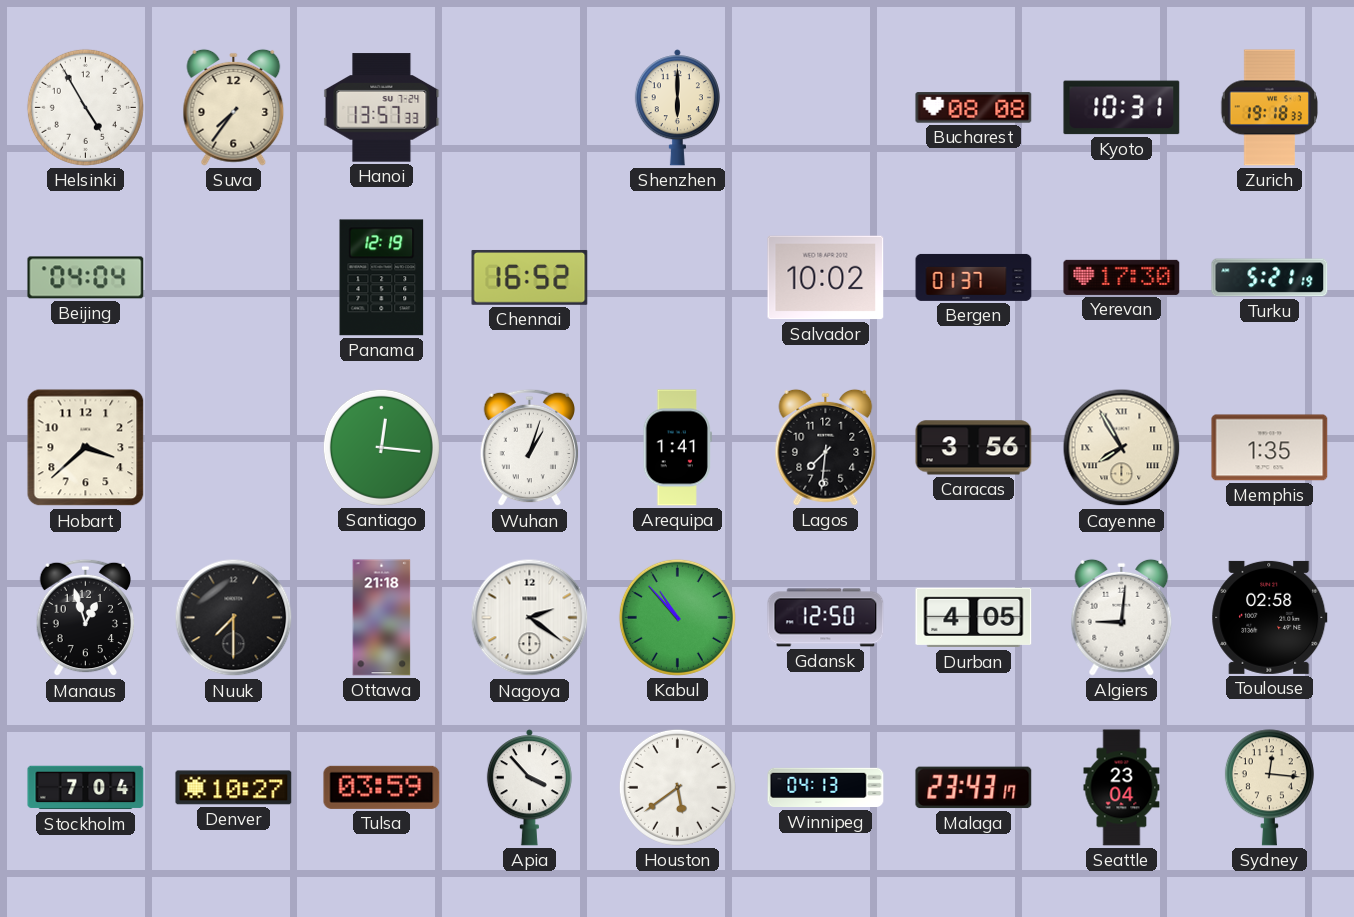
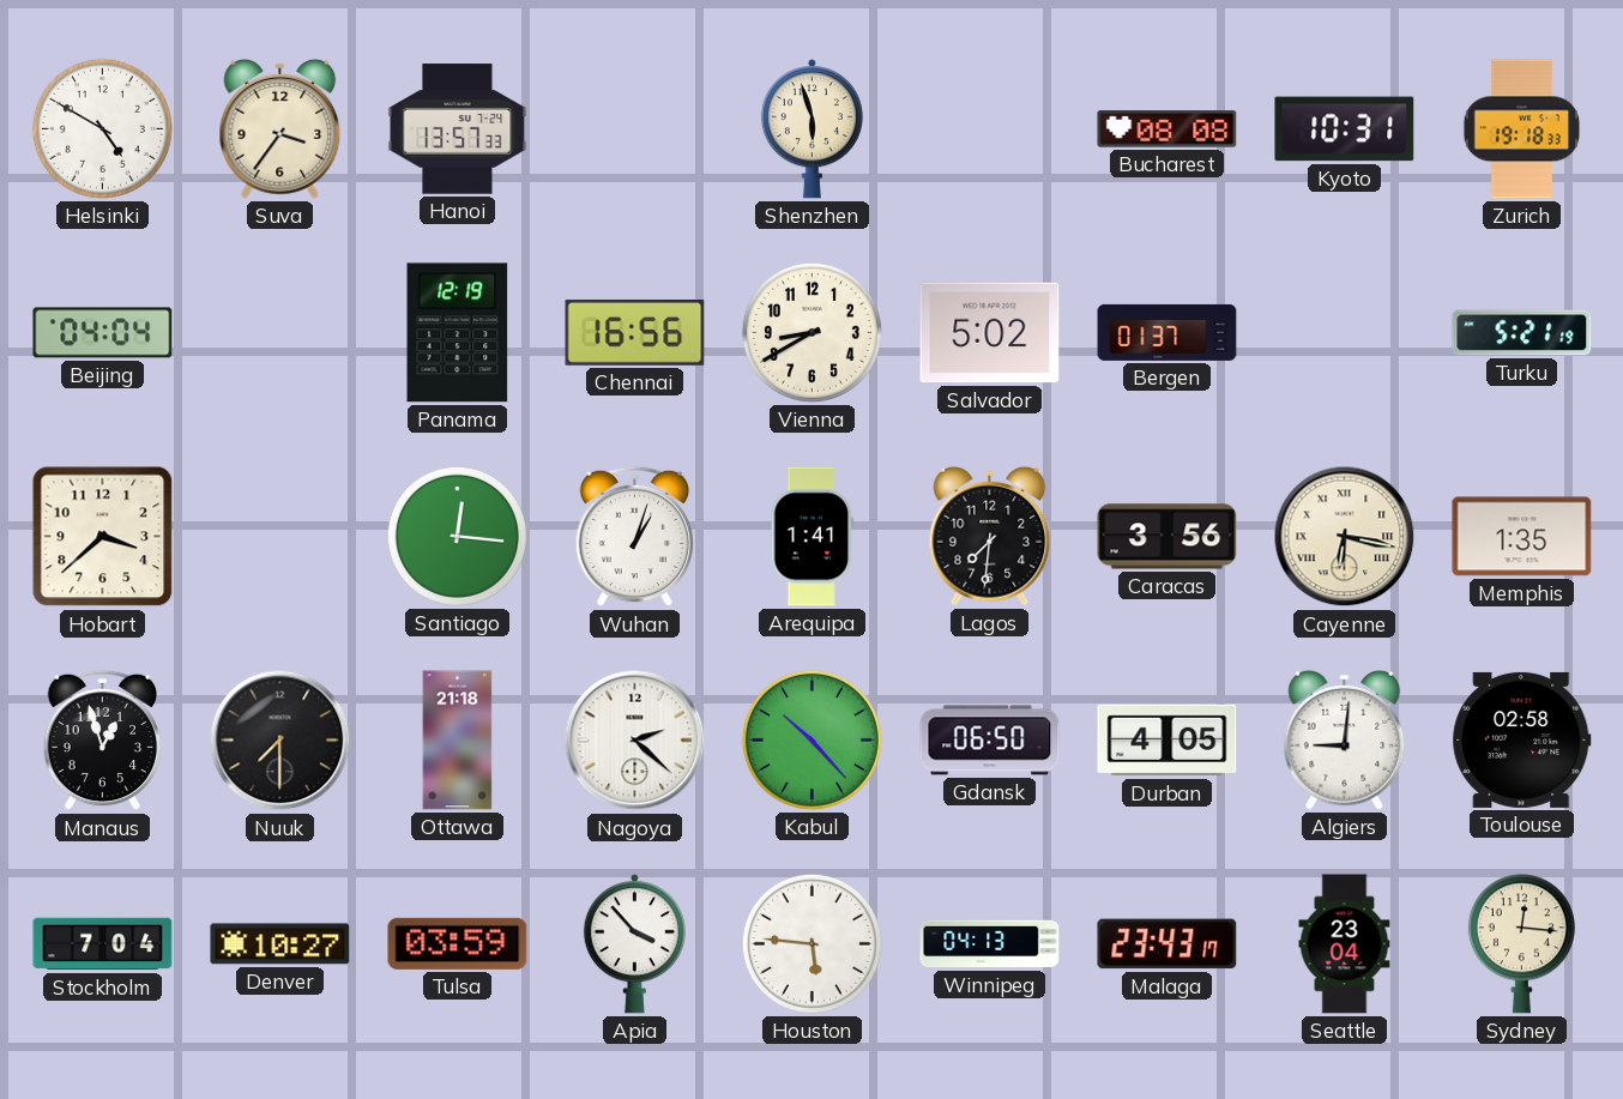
Helsinki: 4:55 -> 4:50 (102, 128)
Suva: 7:36 -> 3:36 (280, 128)
Shenzhen: 6:00 -> 5:57 (811, 129)
Chennai: 16:52 -> 16:56 (635, 333)
Vienna: none -> 8:40 (811, 332)
Salvador: 10:02 -> 5:02 (990, 333)
Yerevan: 17:30 -> none (1122, 277)
Cayenne: 7:55 -> 6:17 (1345, 537)
Nagoya: 2:21 -> 2:22 (635, 741)
Kabul: 10:53 -> 10:23 (811, 739)
Gdansk: 12:50 -> 06:50 (990, 741)
Houston: 5:39 -> 5:46 (811, 943)
